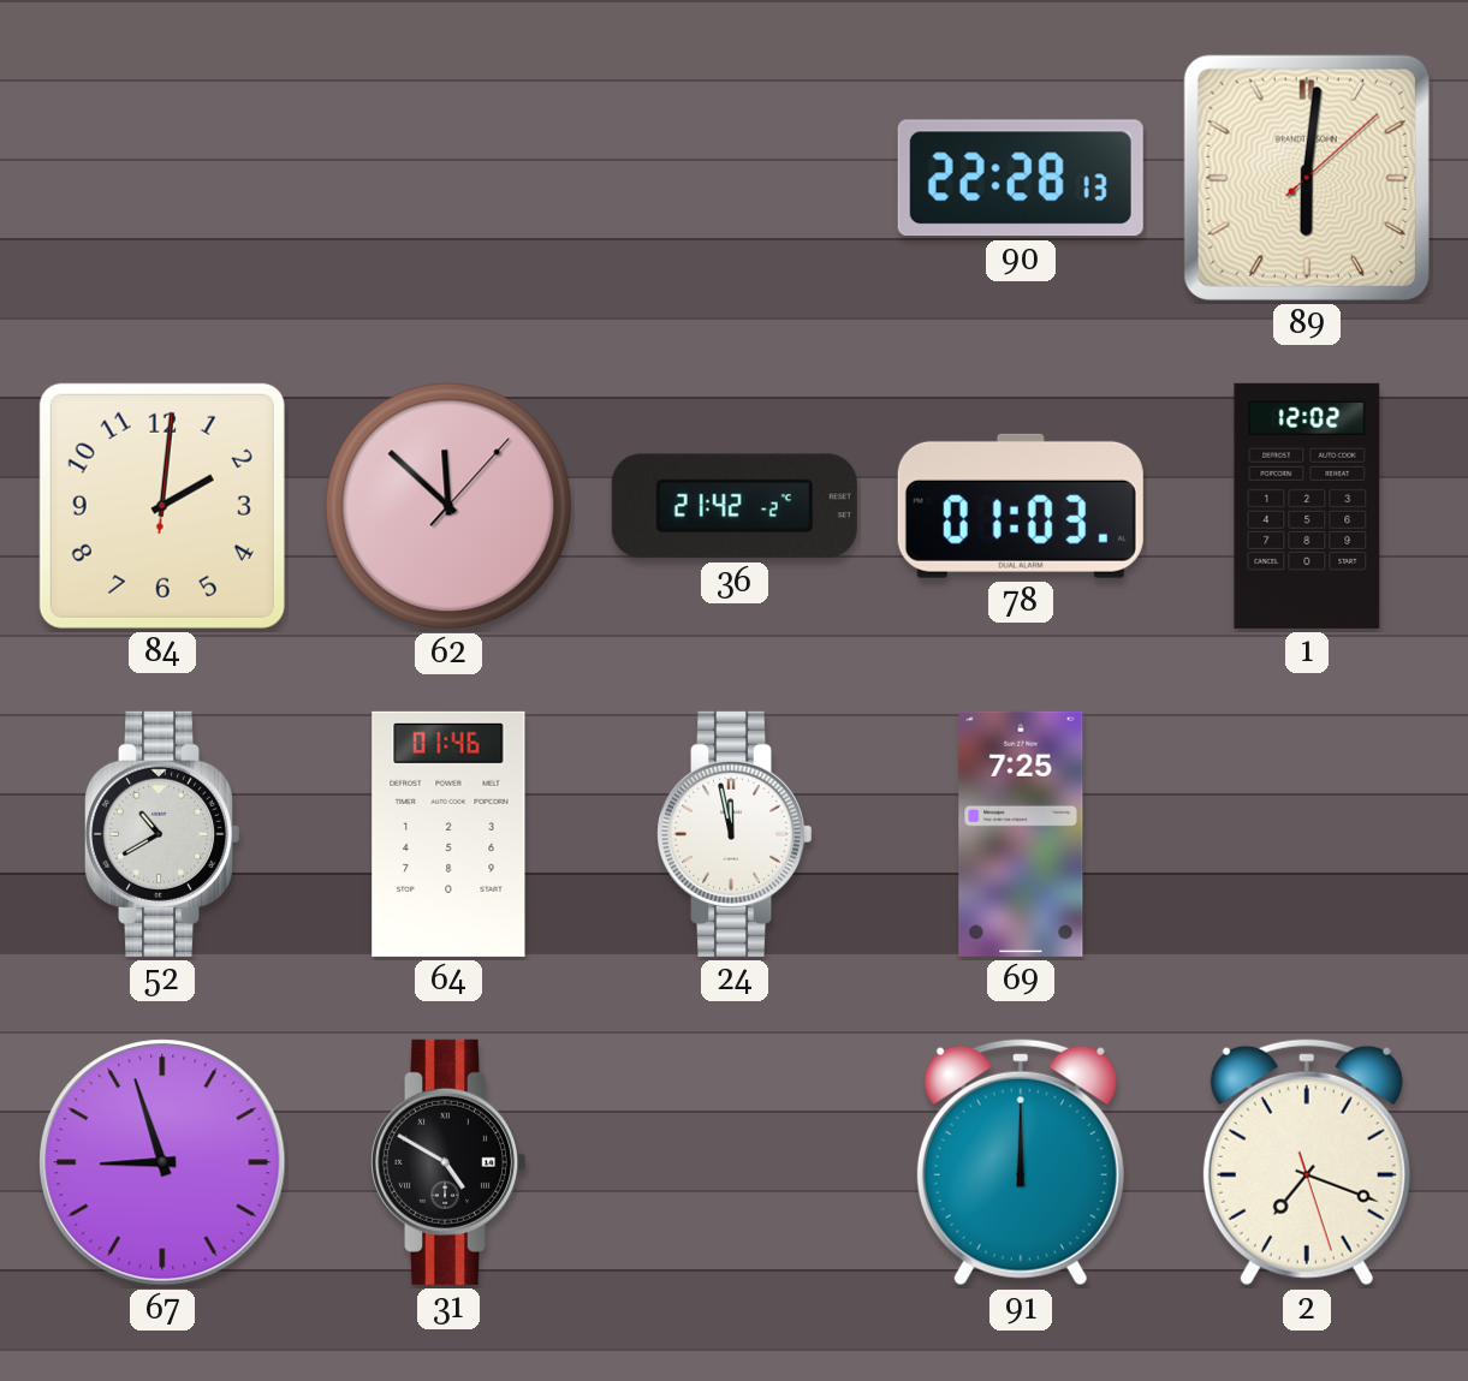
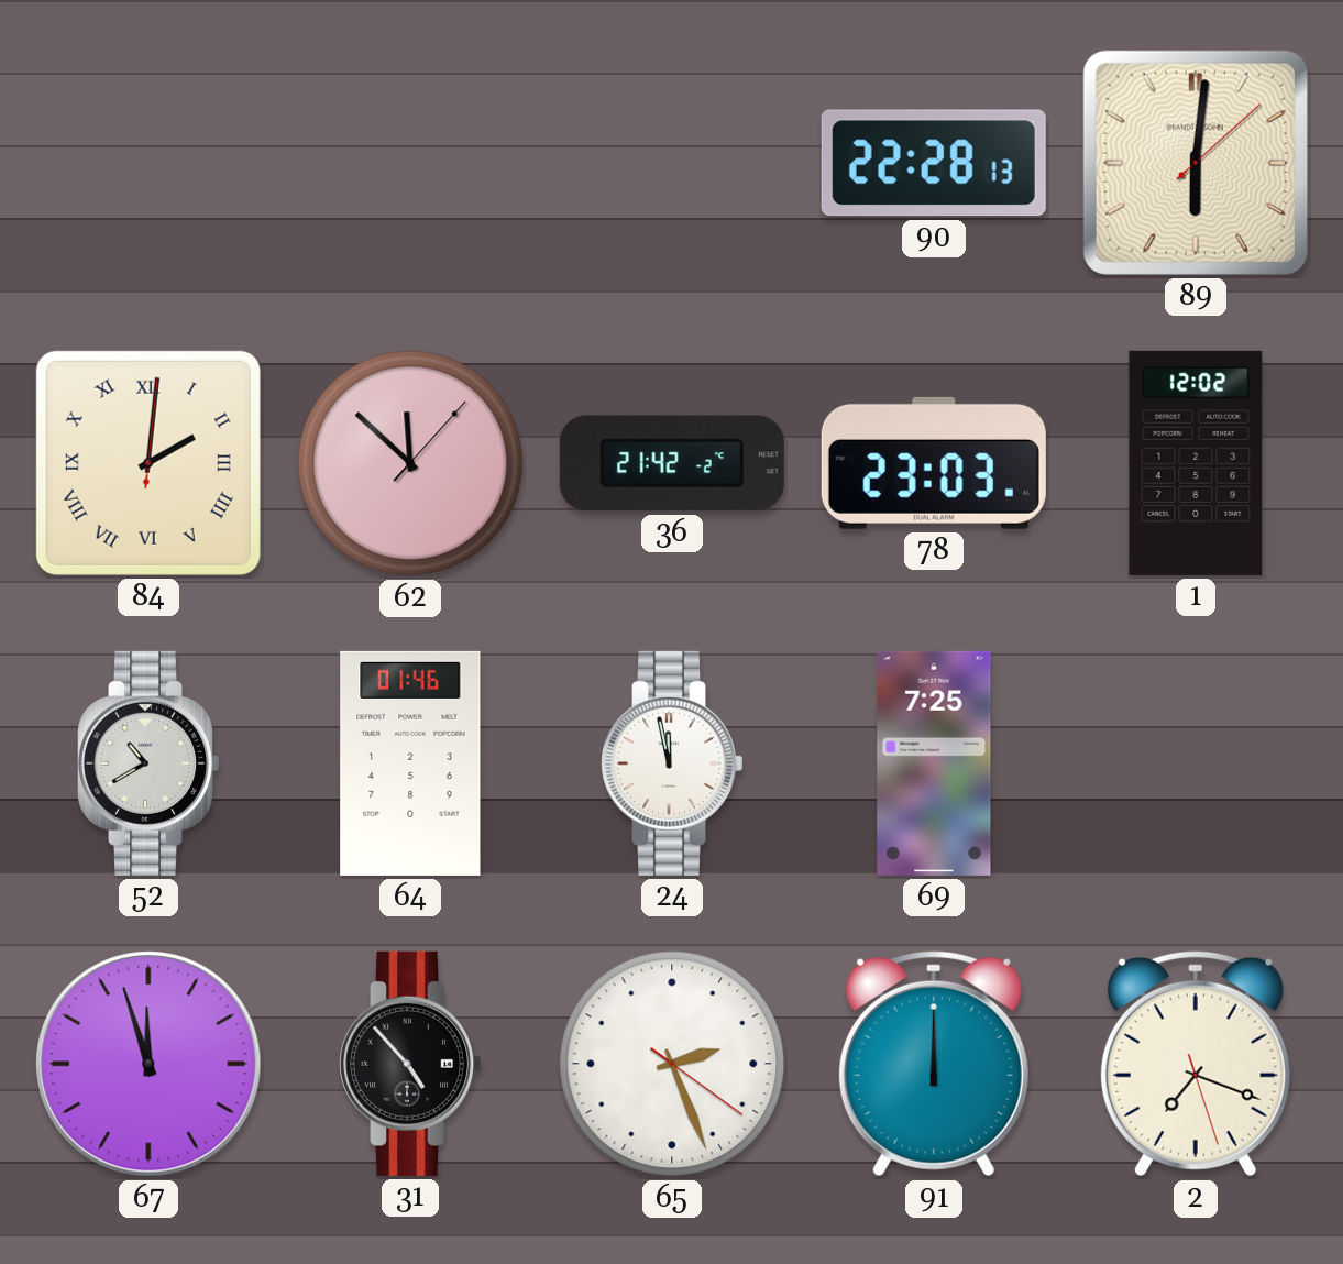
84 numerals: Arabic -> Roman (148, 463)
78: 01:03 -> 23:03 (934, 463)
67: 8:57 -> 11:57 (148, 1064)
31: 4:50 -> 4:53 (411, 1064)
65: none -> 2:26 (672, 1064)
